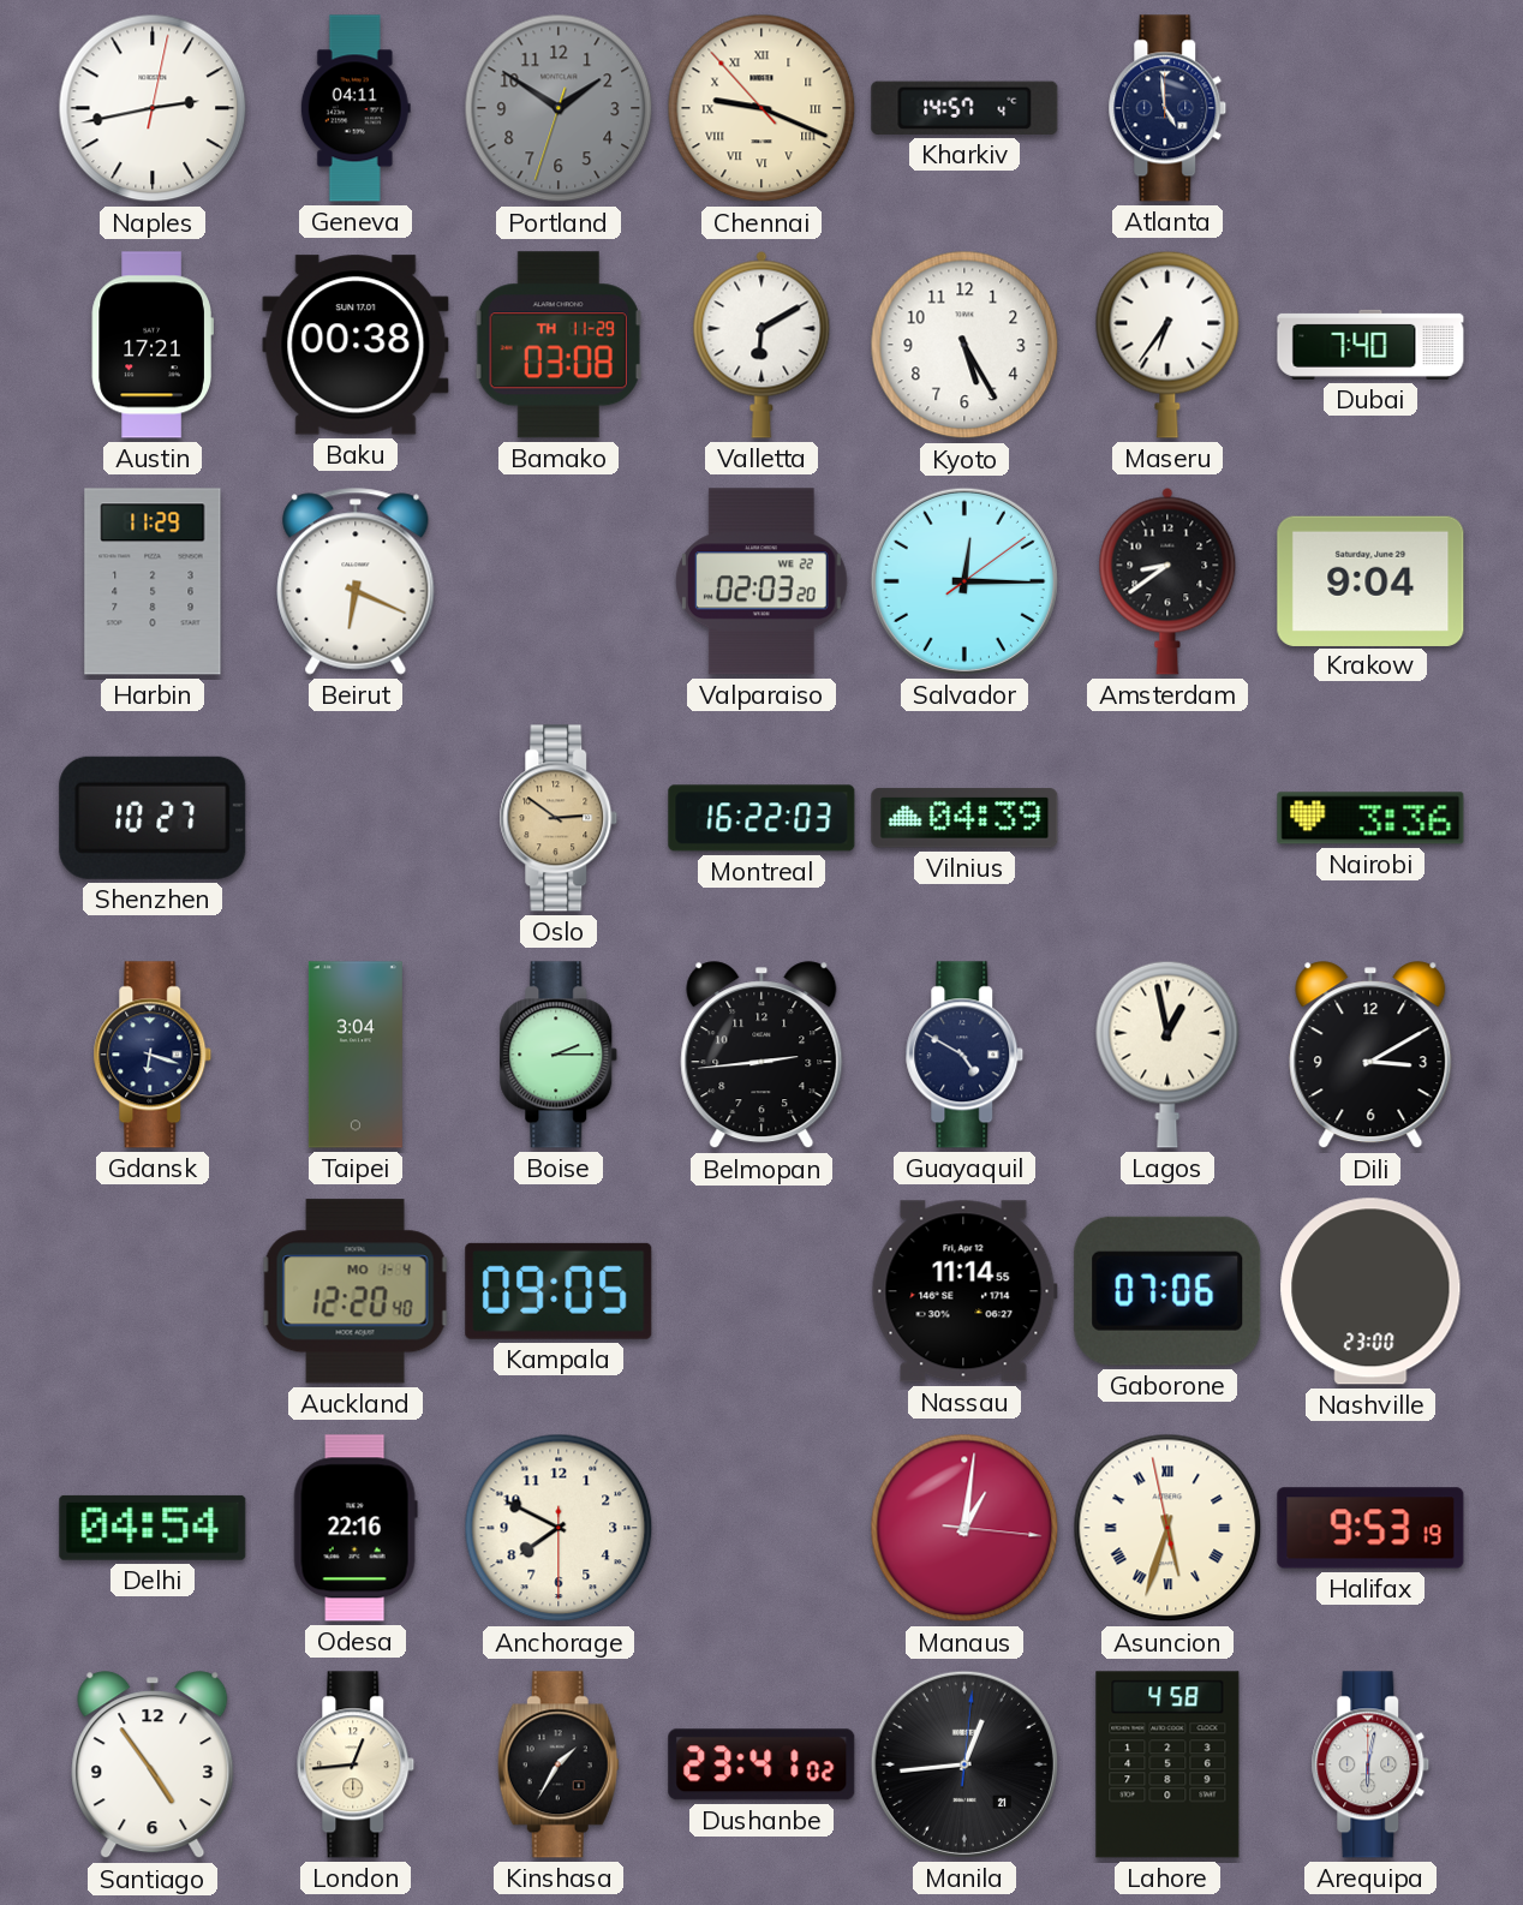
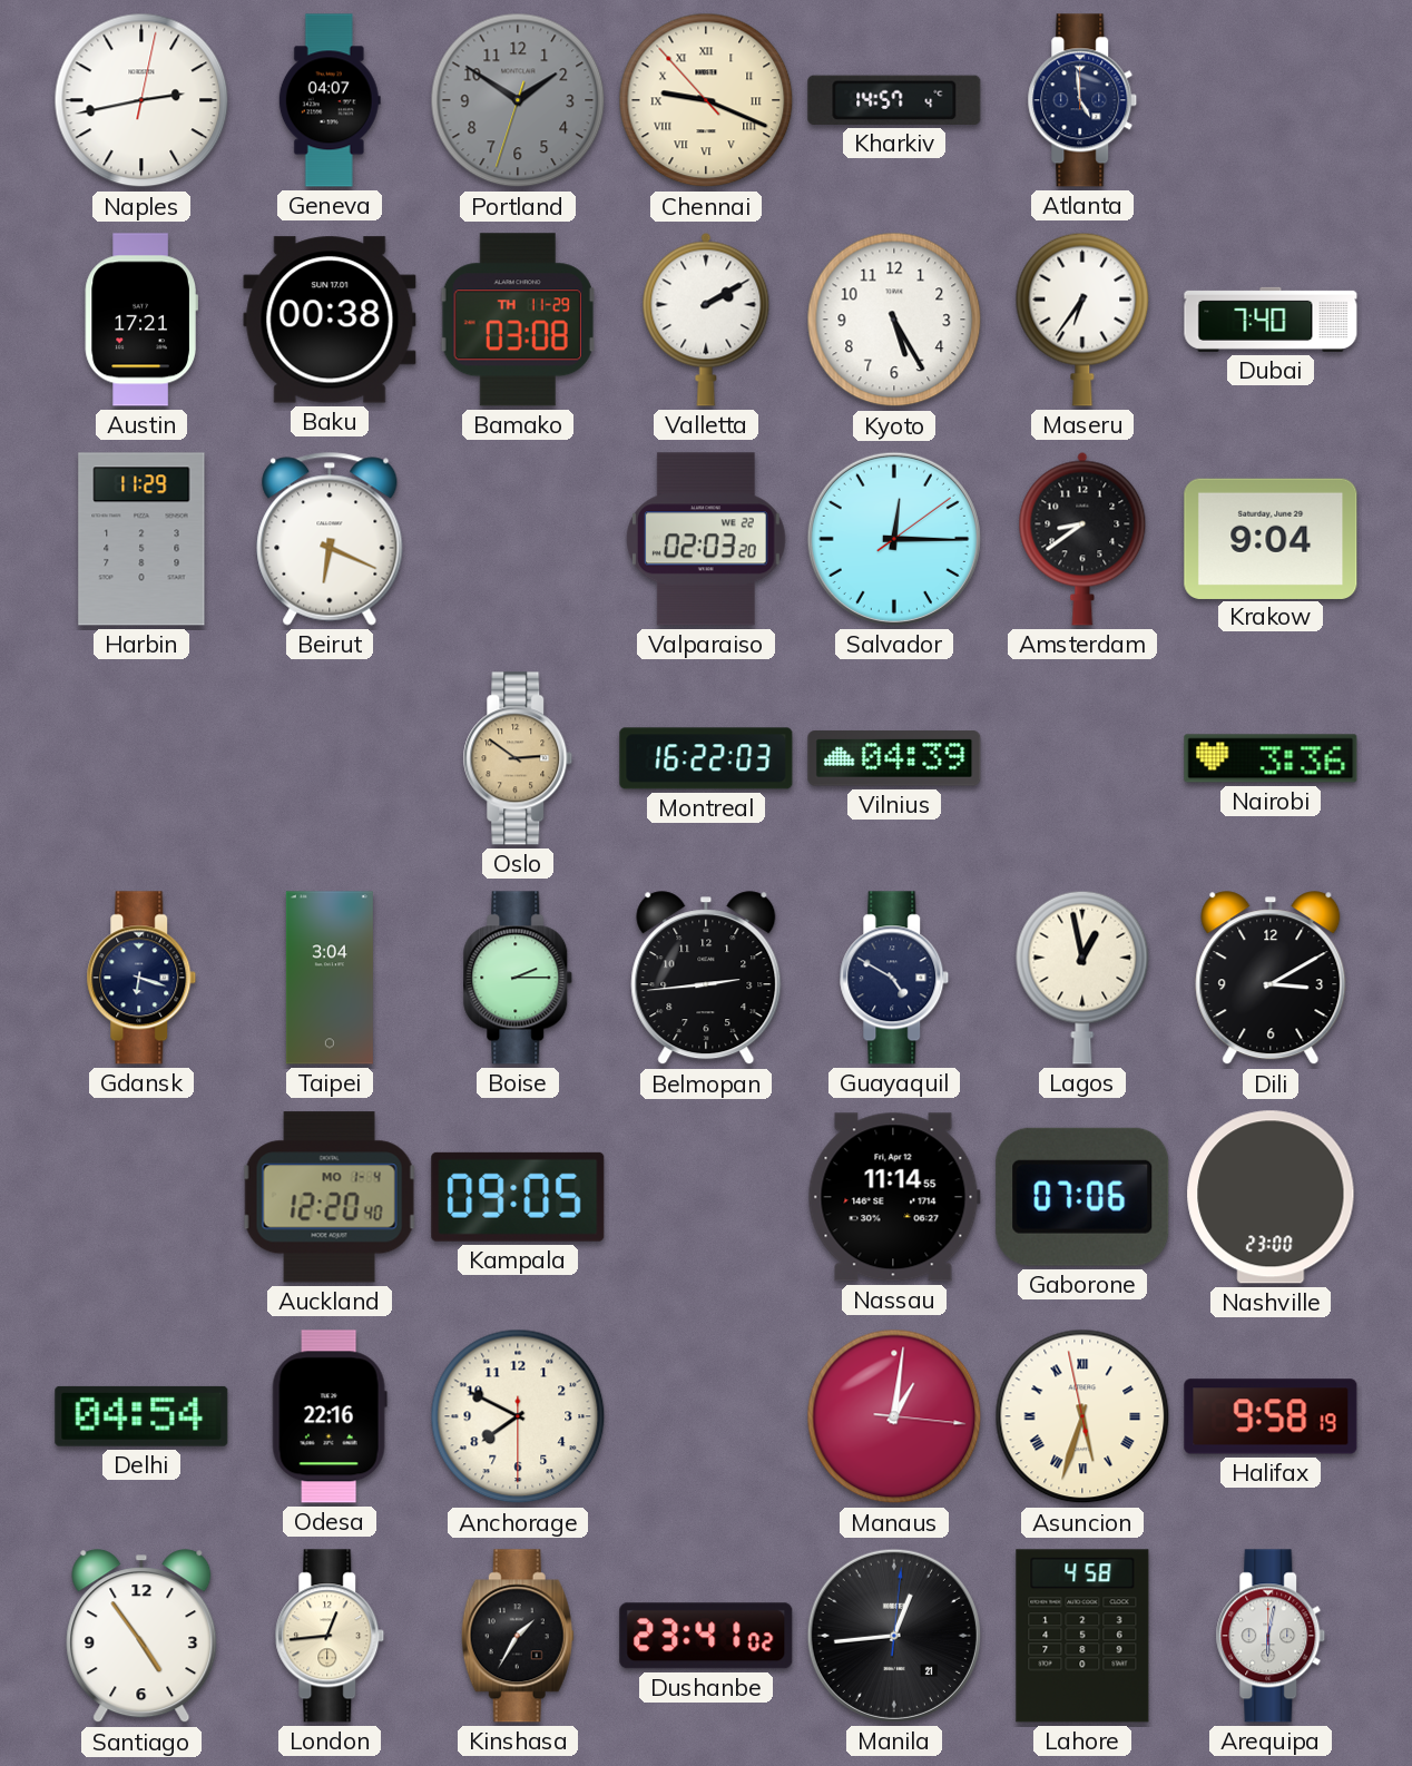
Geneva: 04:11 -> 04:07 (330, 100)
Valletta: 6:10 -> 2:10 (706, 320)
Shenzhen: 10:27 -> none (153, 818)
Halifax: 9:53 -> 9:58 (1271, 1416)
